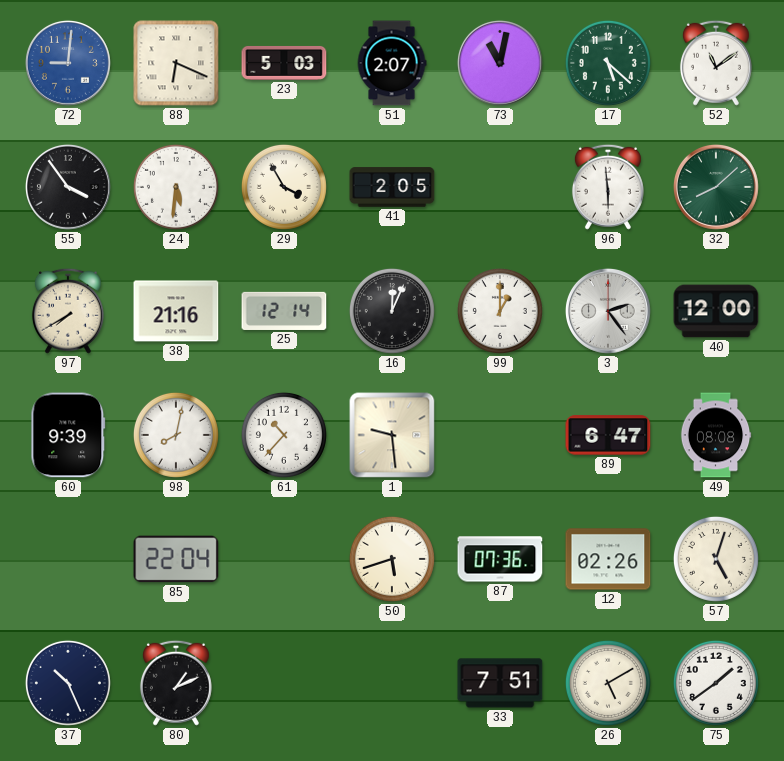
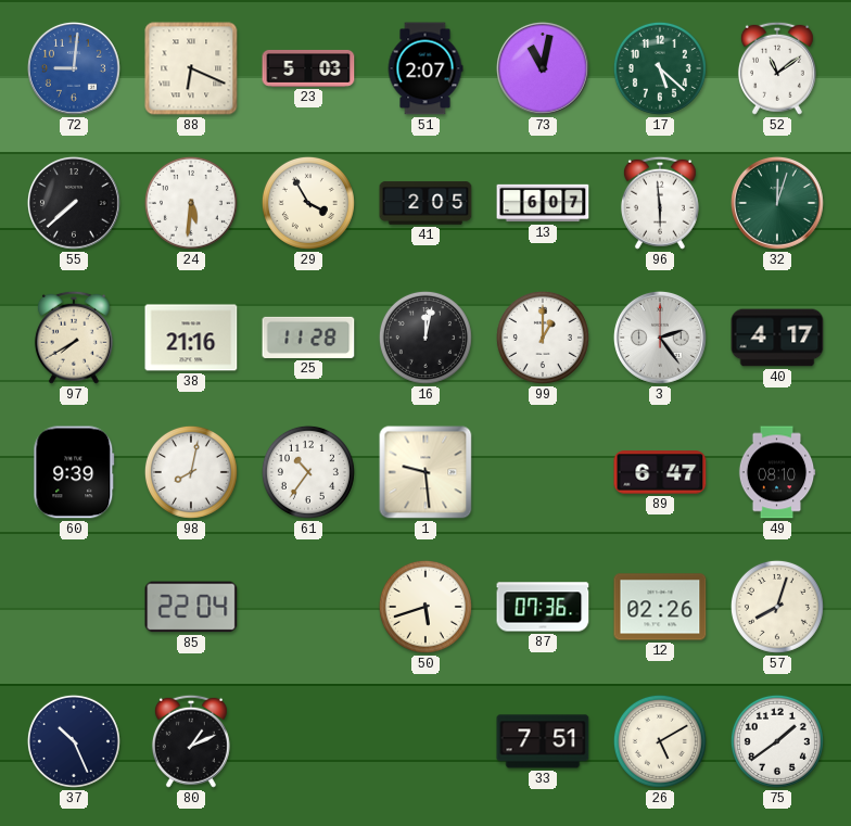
55: 3:54 -> 7:38 (74, 203)
13: none -> 6:07 (543, 203)
32: 8:08 -> 12:03 (777, 203)
25: 12:14 -> 11:28 (308, 338)
16: 12:04 -> 12:02 (426, 338)
40: 12:00 -> 4:17 (777, 338)
61: 10:37 -> 10:36 (308, 472)
49: 08:08 -> 08:10 (777, 472)
57: 5:03 -> 8:03 (777, 607)
